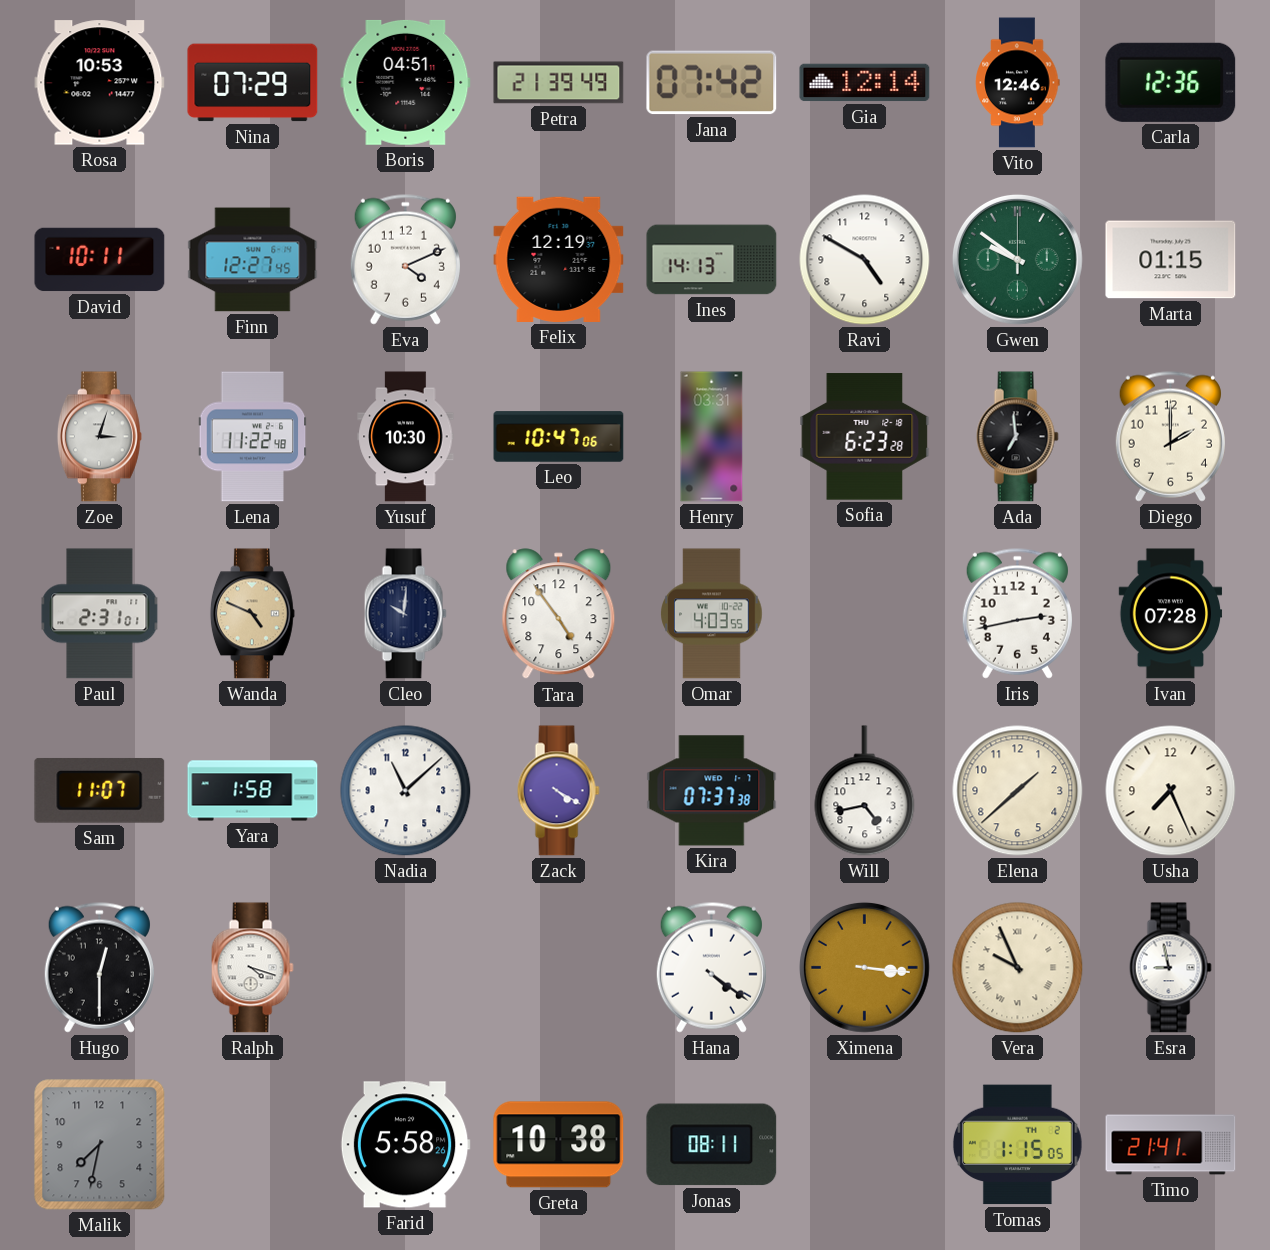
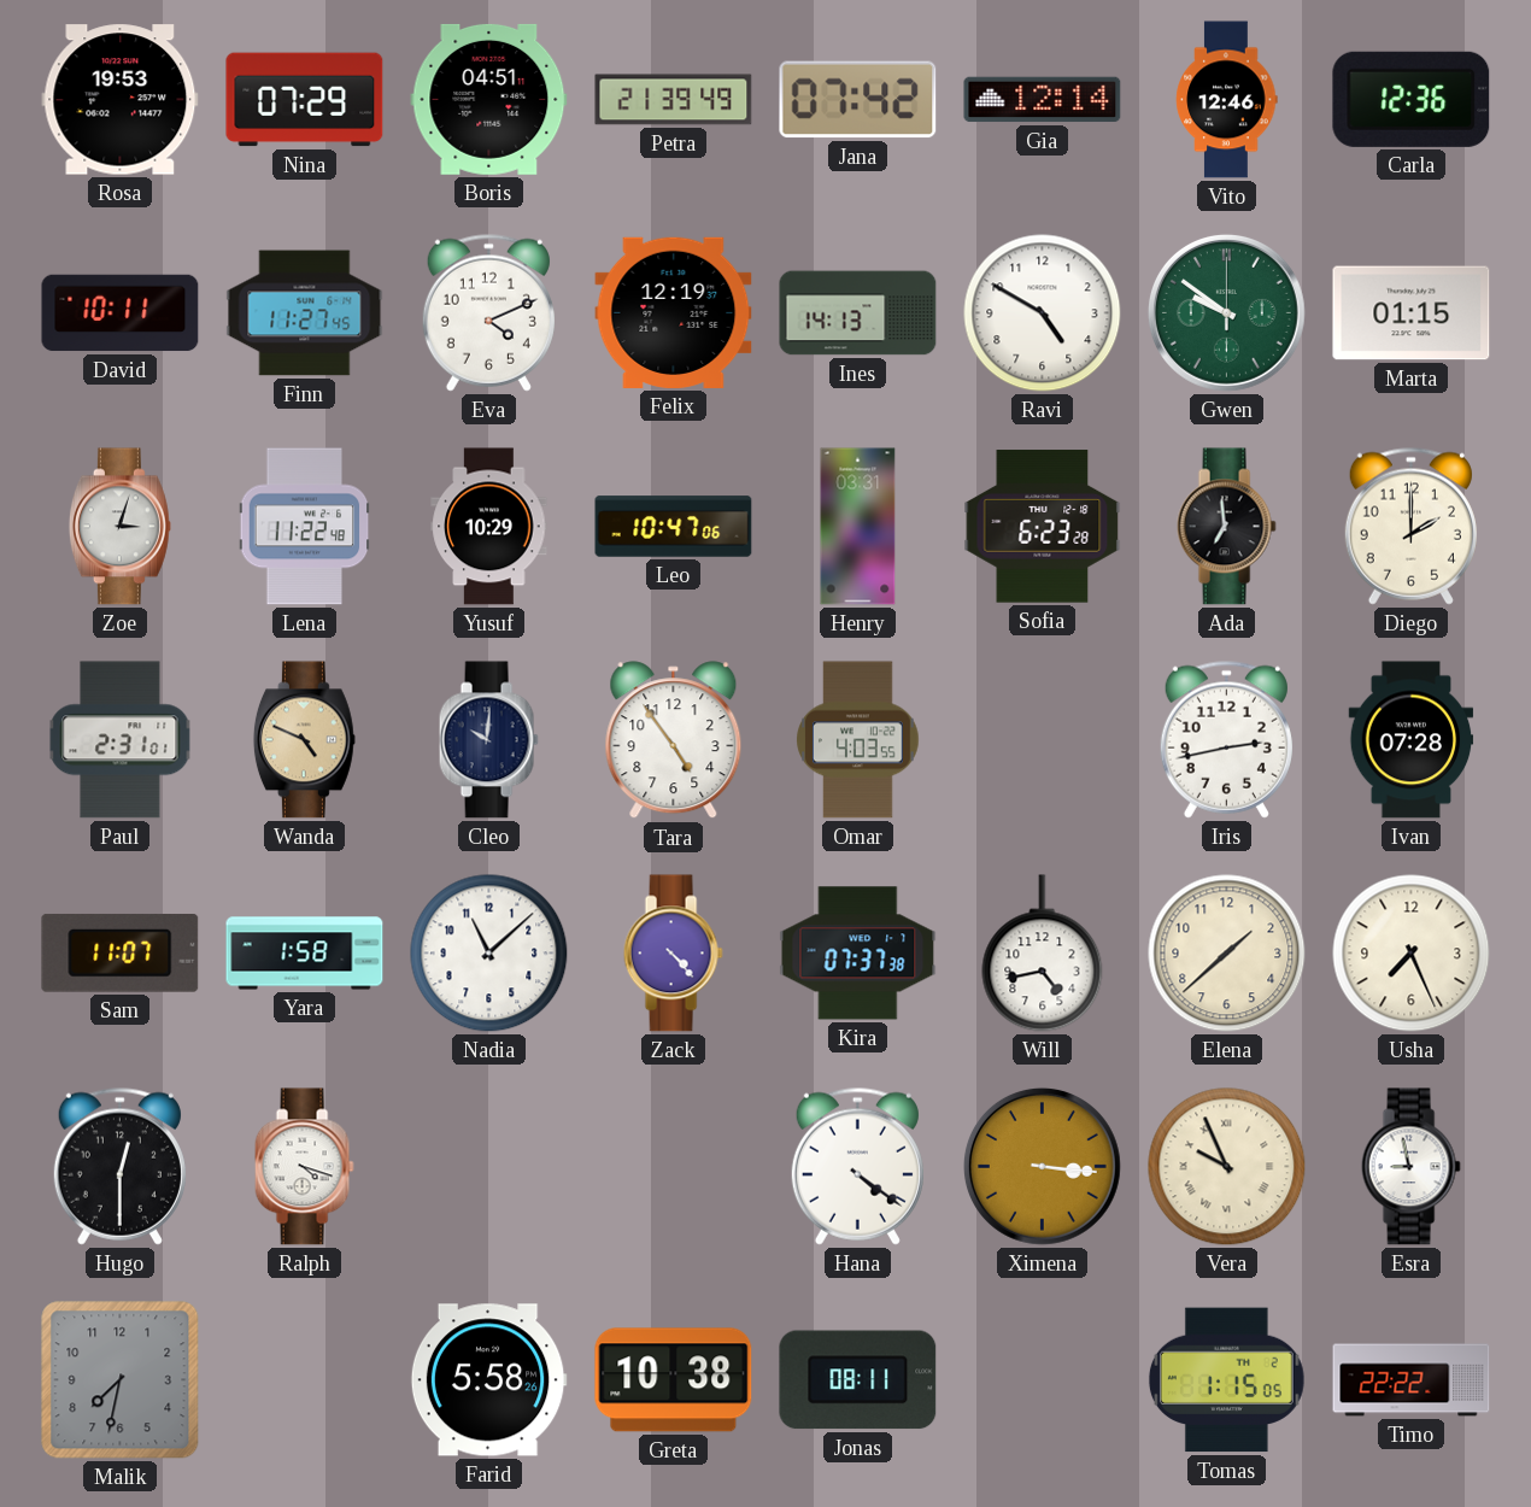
Rosa: 10:53 -> 19:53 (121, 100)
Finn: 12:27 -> 11:27 (305, 313)
Yusuf: 10:30 -> 10:29 (489, 527)
Zack: 4:20 -> 4:23 (673, 954)
Timo: 21:41 -> 22:22 (1412, 1380)
